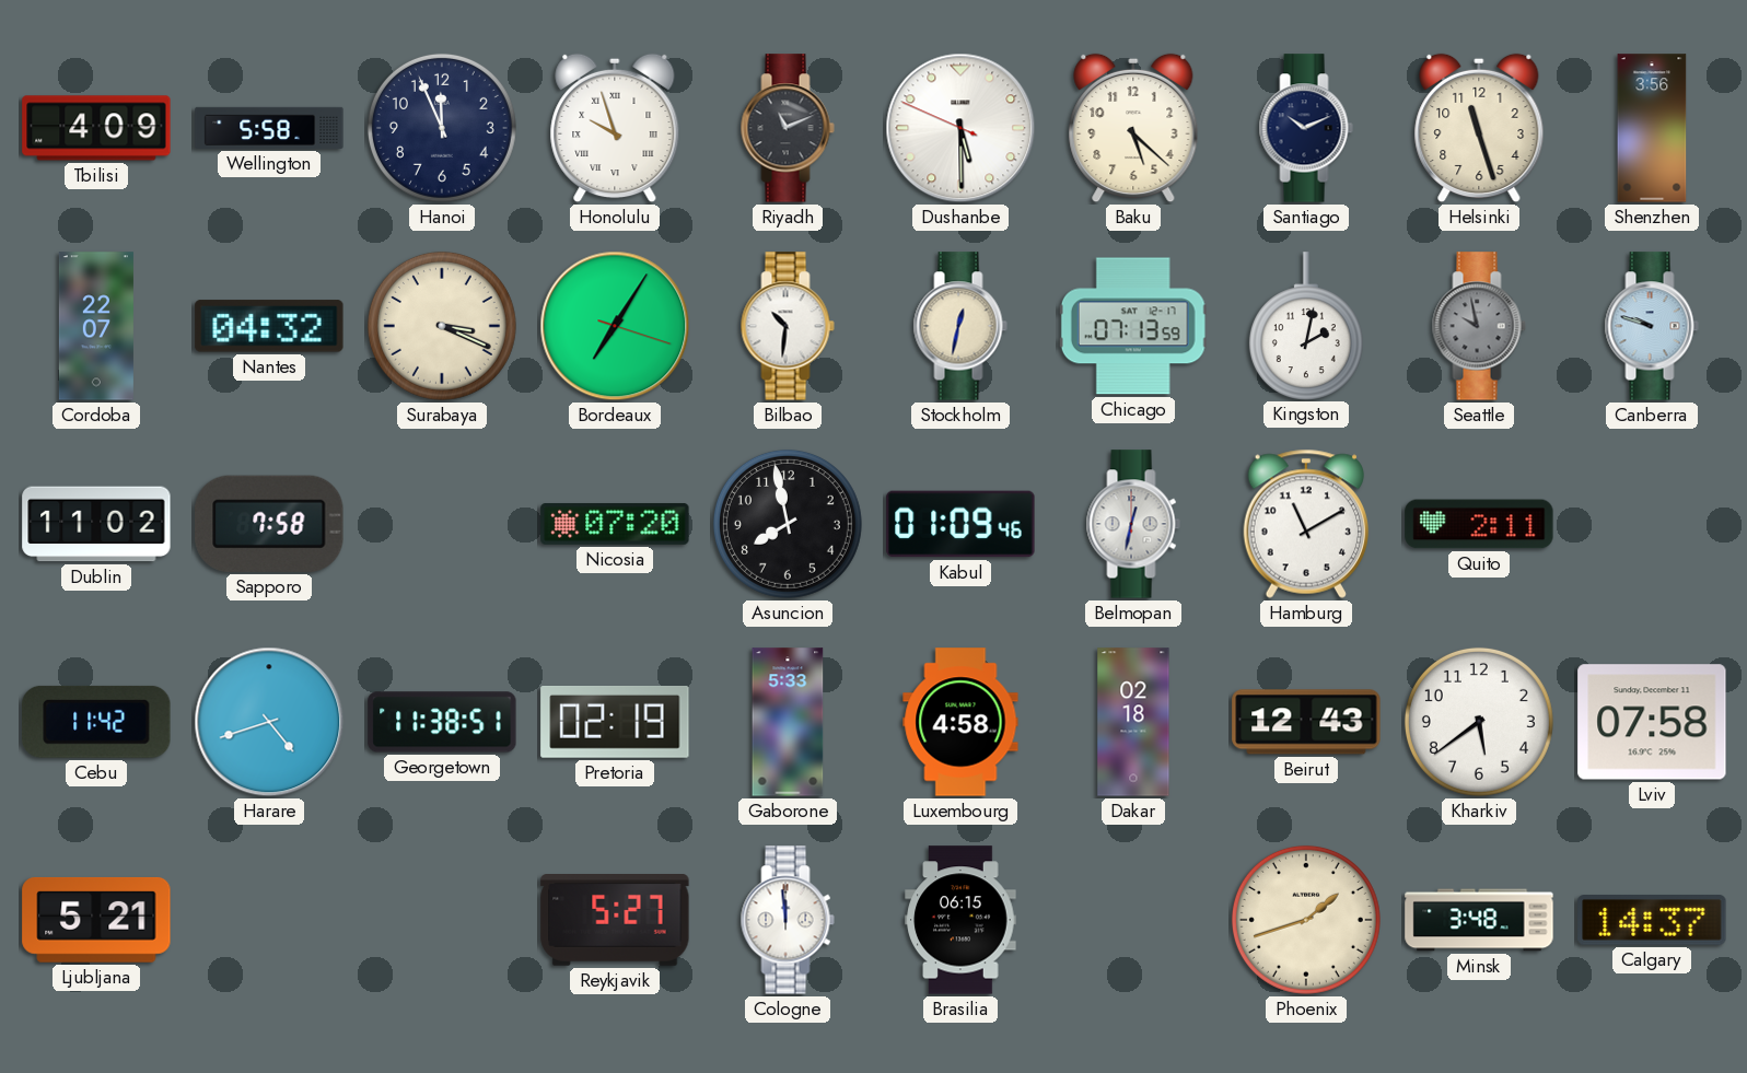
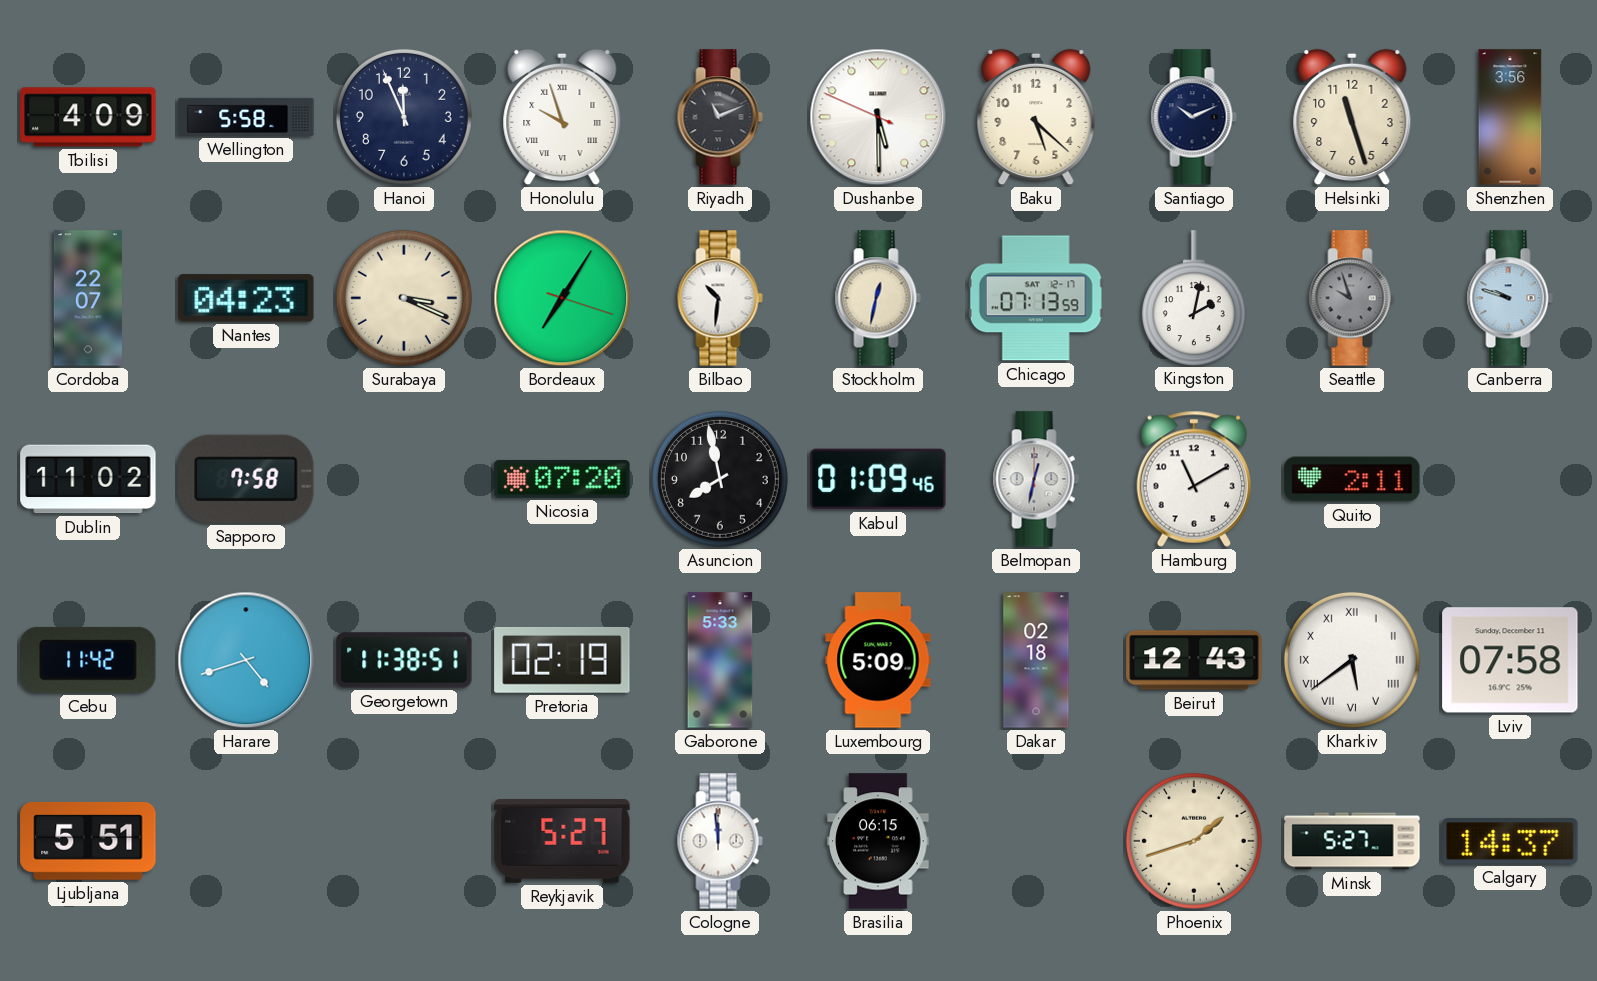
Nantes: 04:32 -> 04:23 (246, 298)
Seattle: 9:58 -> 9:57 (1352, 298)
Luxembourg: 4:58 -> 5:09 (878, 660)
Kharkiv numerals: Arabic -> Roman (1352, 660)
Ljubljana: 5:21 -> 5:51 (88, 841)
Minsk: 3:48 -> 5:27 (1352, 841)
